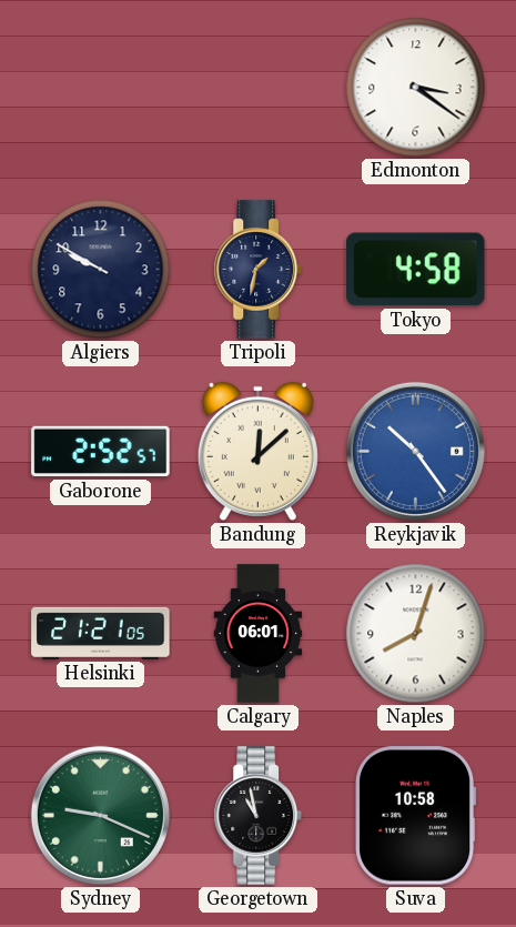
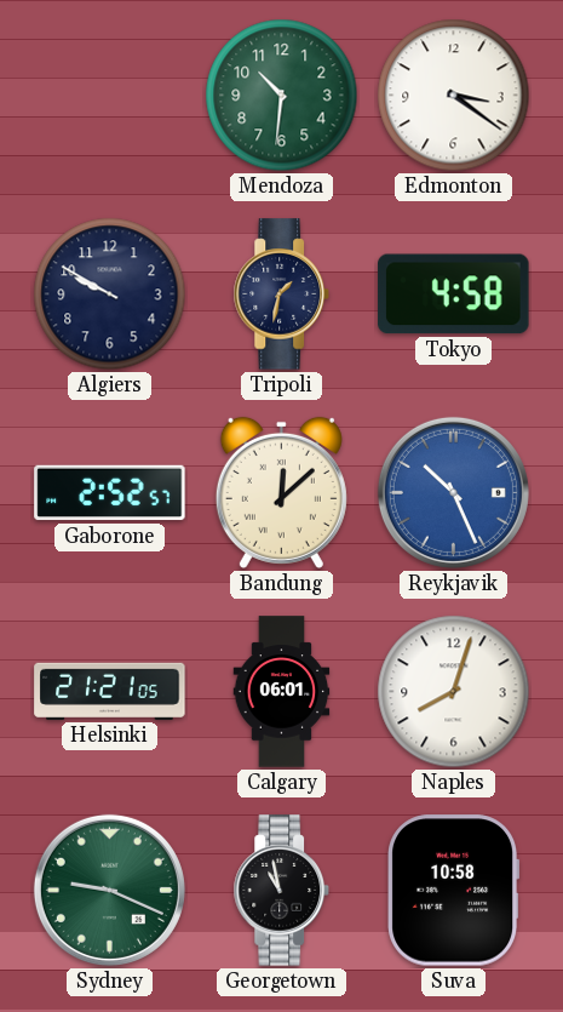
Mendoza: none -> 10:31 (282, 96)
Reykjavik: 10:24 -> 10:26 (453, 492)
